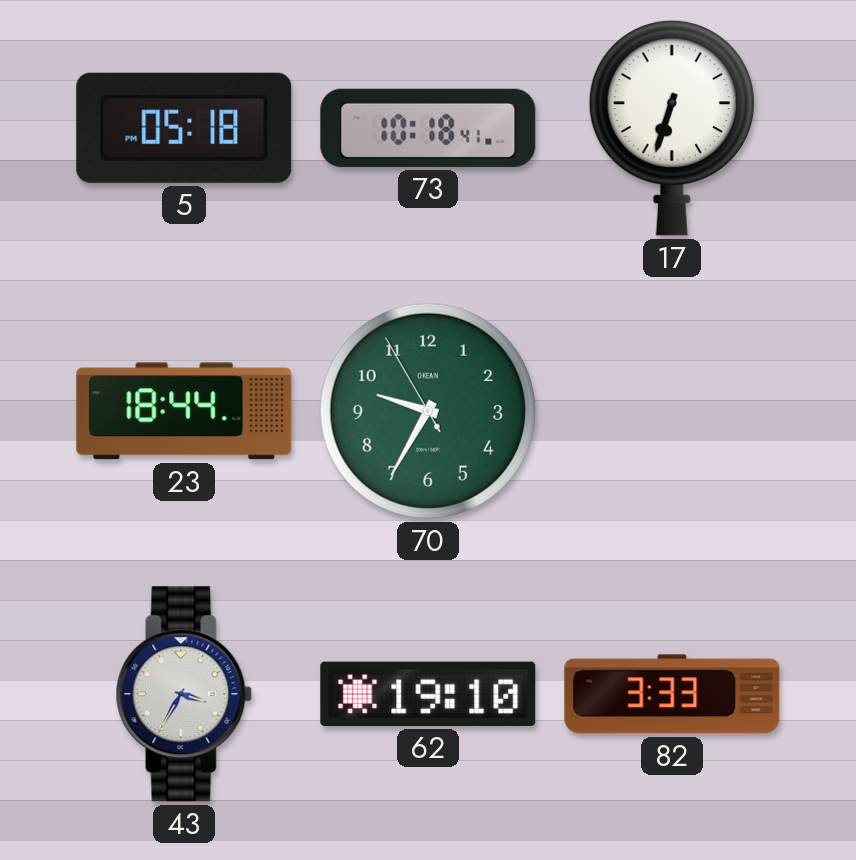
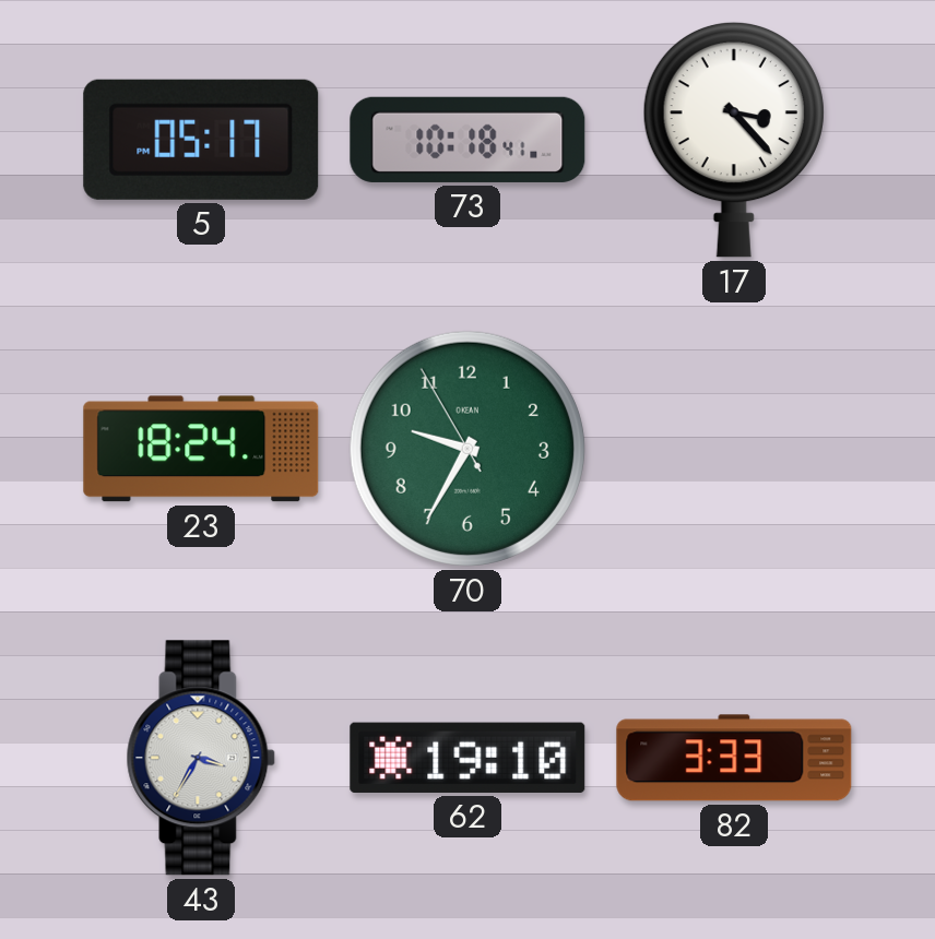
5: 05:18 -> 05:17 (201, 140)
17: 6:33 -> 3:23 (734, 140)
23: 18:44 -> 18:24 (201, 449)
